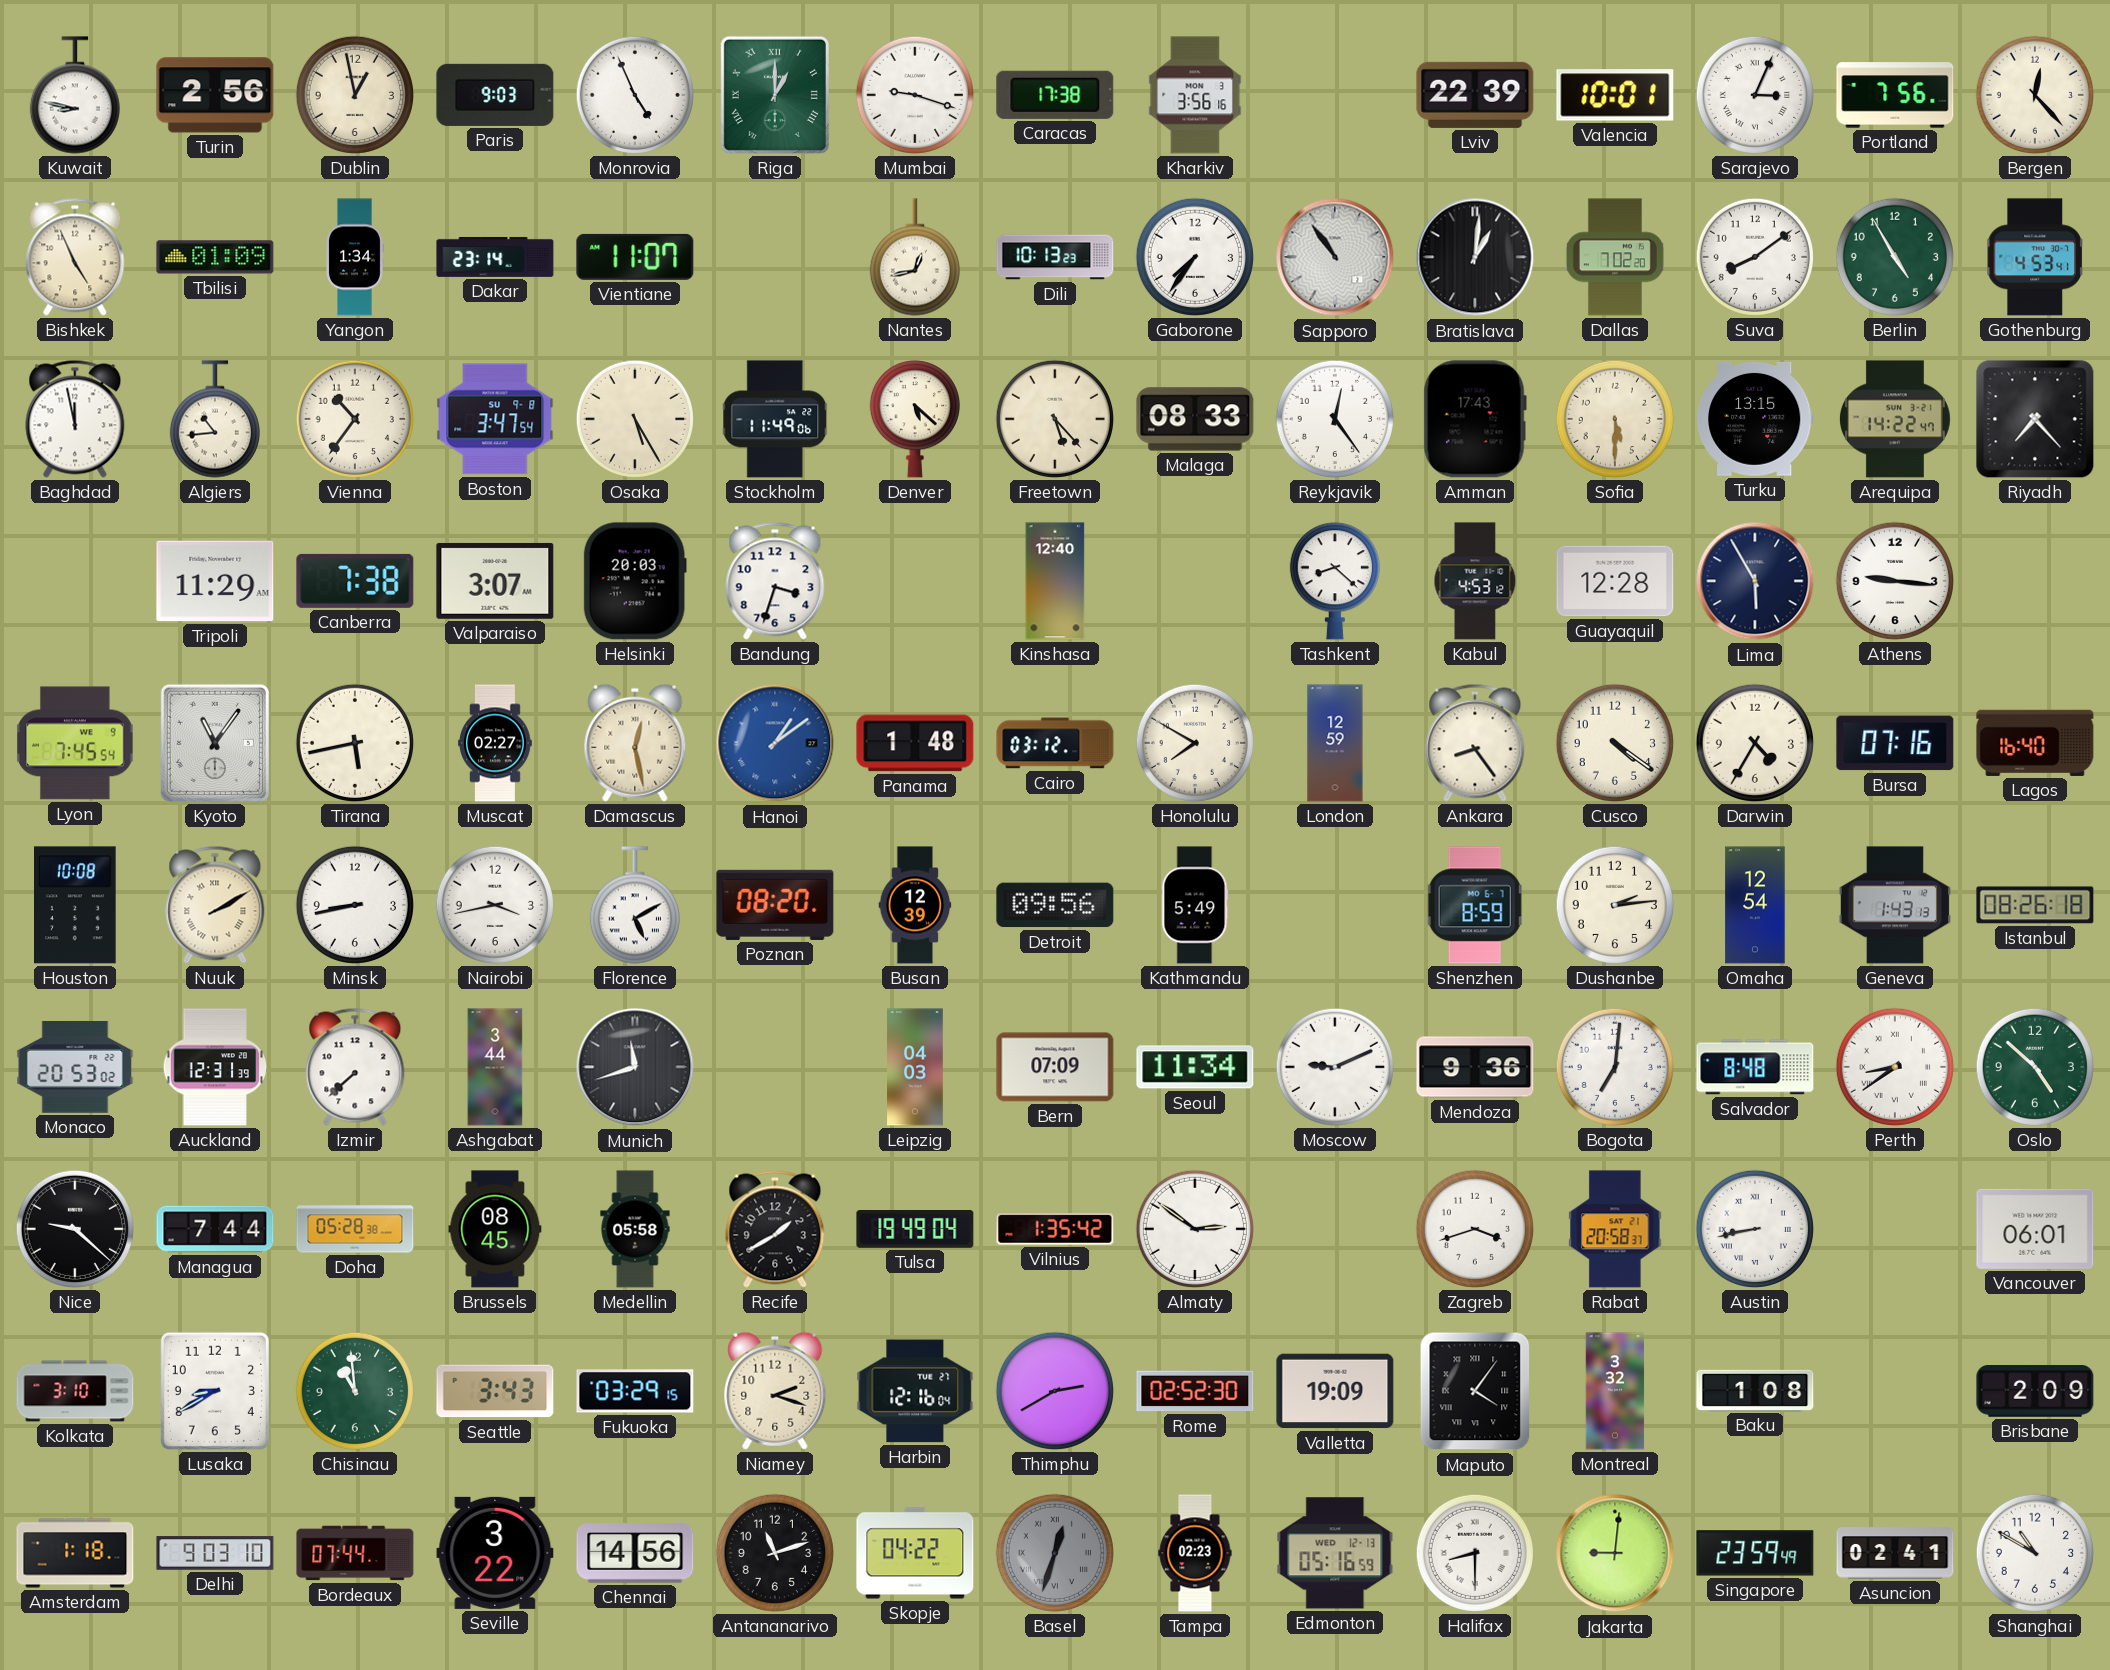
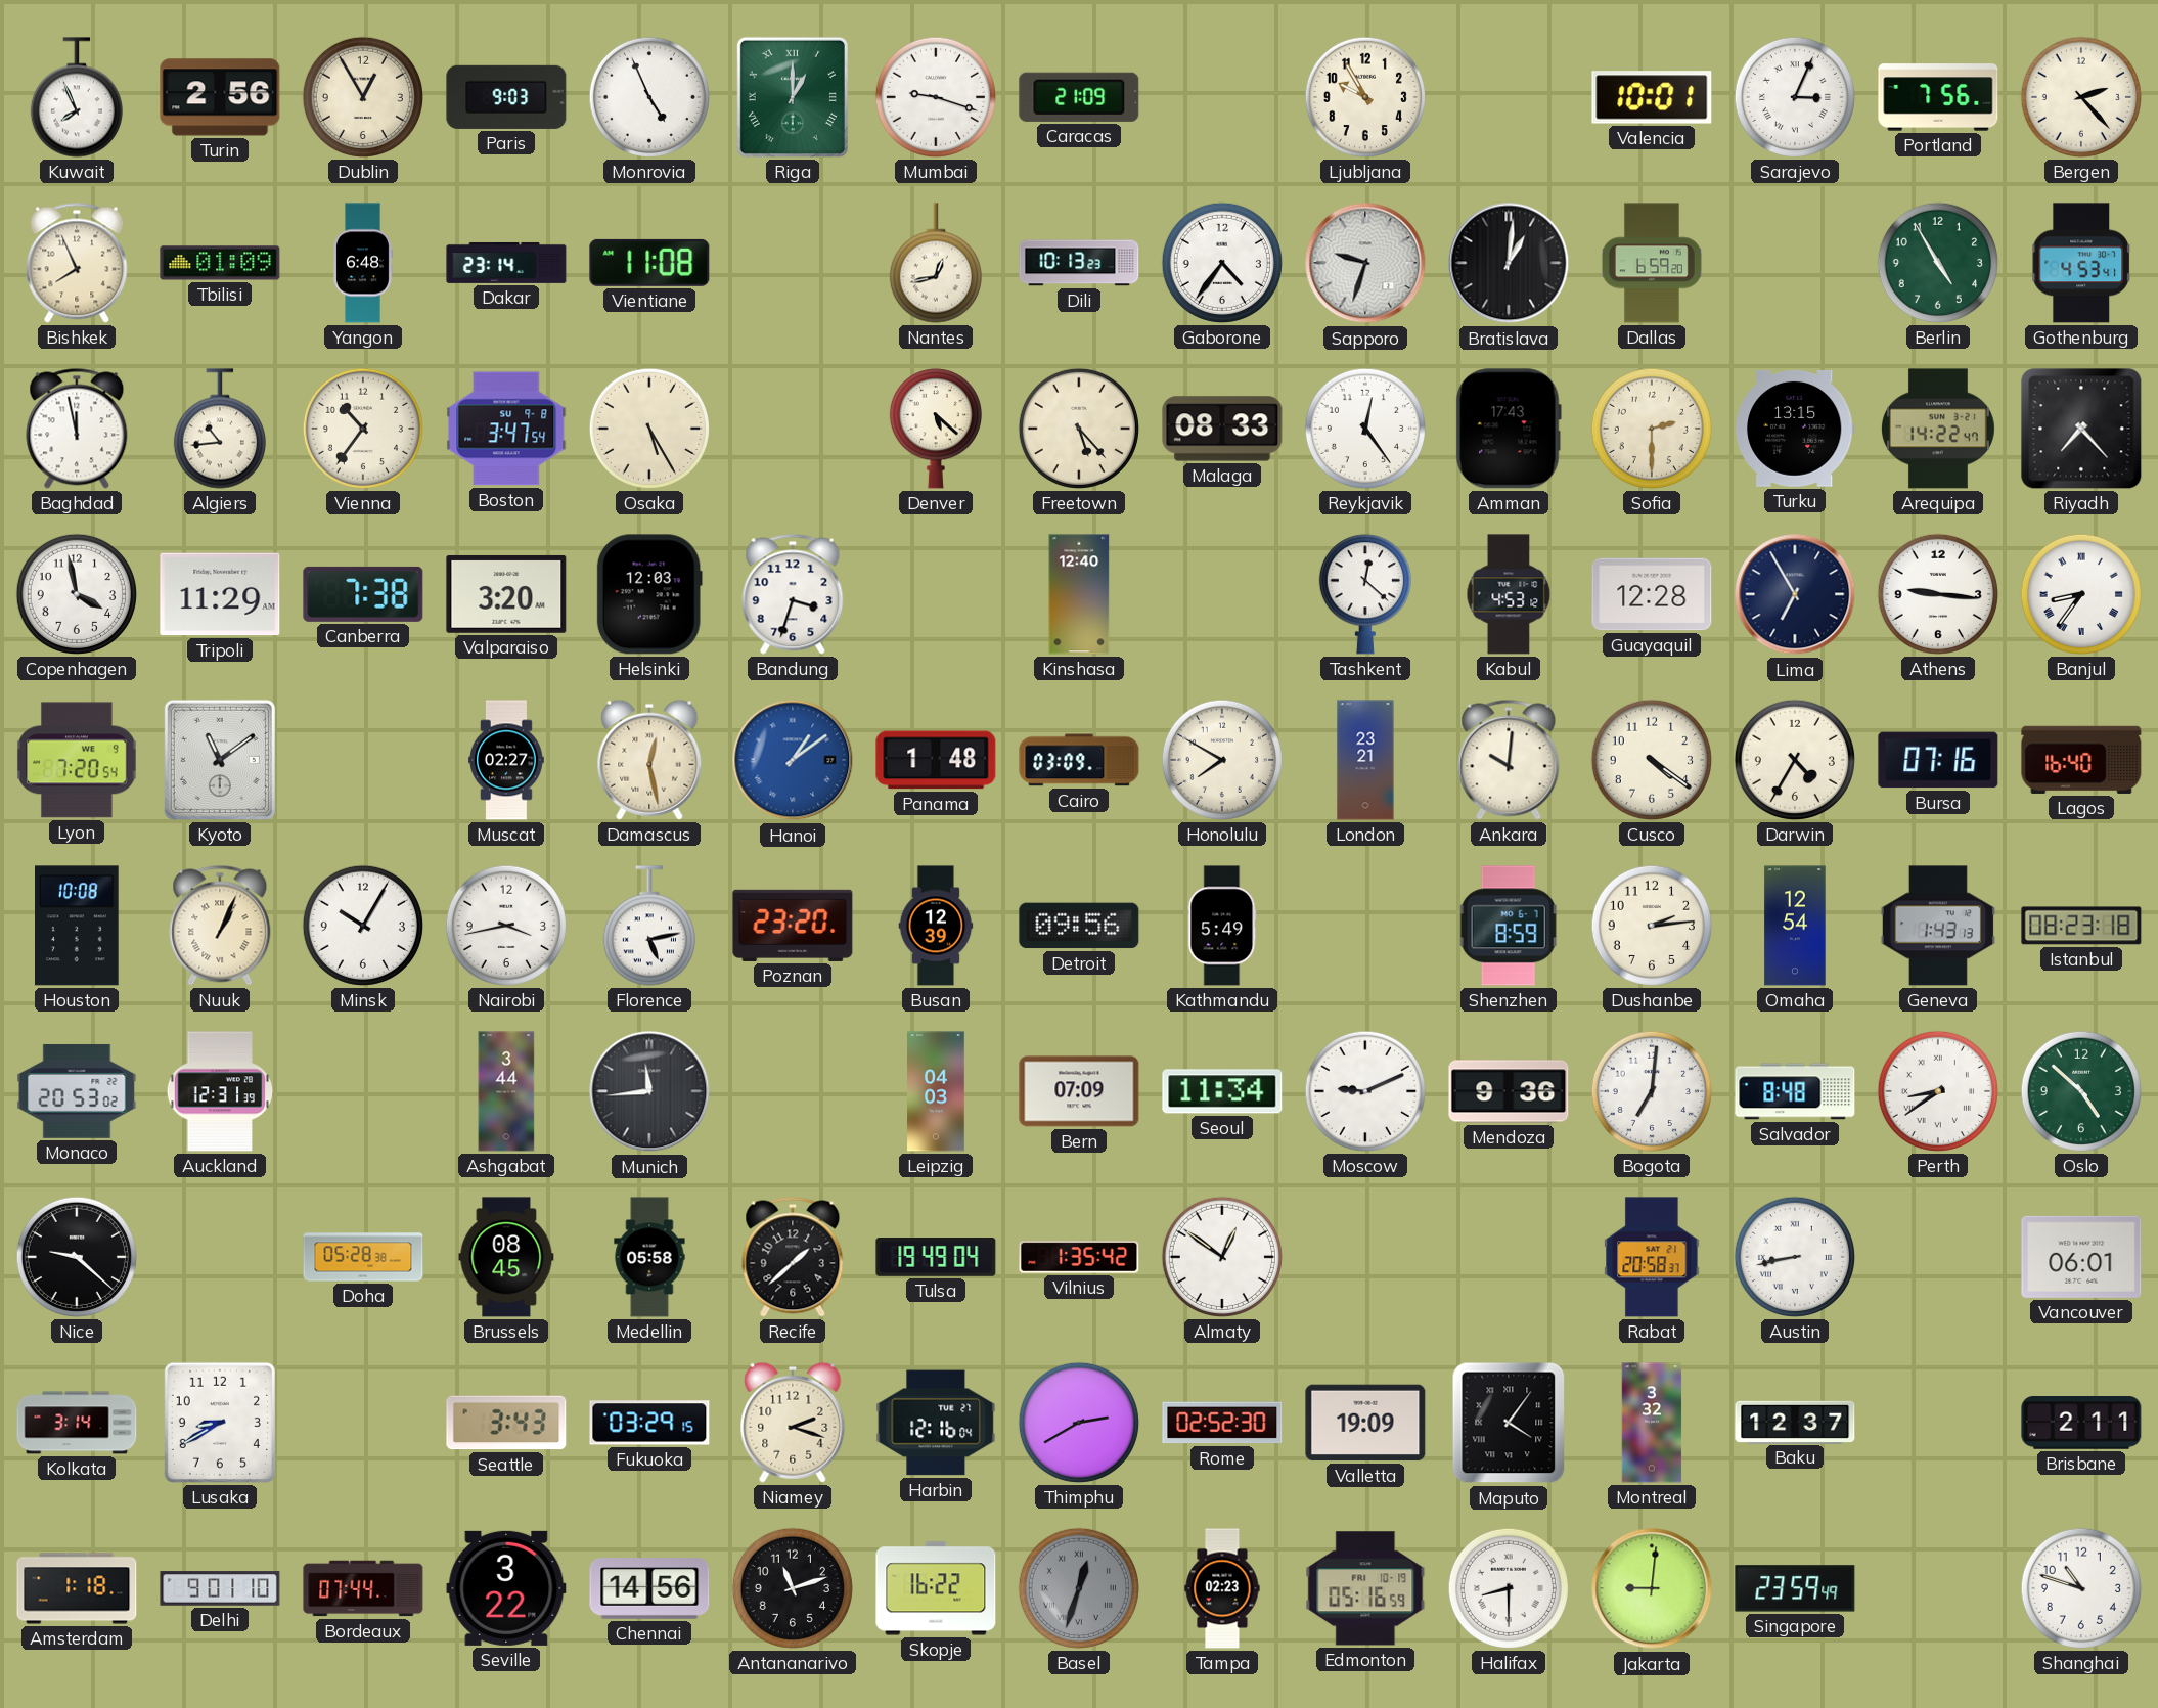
Kuwait: 8:47 -> 7:56 (77, 97)
Dublin: 12:58 -> 12:55 (363, 97)
Caracas: 17:38 -> 21:09 (1079, 97)
Kharkiv: 3:56 -> none (1195, 95)
Ljubljana: none -> 9:55 (1365, 97)
Lviv: 22:39 -> none (1475, 95)
Bergen: 12:23 -> 2:23 (2081, 97)
Bishkek: 4:56 -> 7:56 (77, 263)
Yangon: 1:34 -> 6:48 (363, 263)
Vientiane: 11:07 -> 11:08 (649, 263)
Gaborone: 7:36 -> 4:36 (1222, 263)
Sapporo: 10:54 -> 9:33 (1365, 263)
Dallas: 7:02 -> 6:59 (1652, 263)
Suva: 8:09 -> none (1755, 257)
Stockholm: 11:49 -> none (775, 419)
Sofia: 5:30 -> 2:30 (1652, 429)
Copenhagen: none -> 3:58 (77, 594)
Valparaiso: 3:07 -> 3:20 (506, 594)
Helsinki: 20:03 -> 12:03 (649, 594)
Tashkent: 8:22 -> 12:22 (1365, 594)
Lima: 5:55 -> 6:55 (1795, 594)
Banjul: none -> 8:36 (2081, 594)
Lyon: 7:45 -> 7:20 (78, 760)
Kyoto: 11:06 -> 11:09 (220, 760)
Tirana: 5:43 -> none (355, 743)
Cairo: 03:12 -> 03:09 (1079, 760)
London: 12:59 -> 23:21 (1365, 760)
Ankara: 8:24 -> 10:01 (1509, 760)
Nuuk: 2:10 -> 1:04 (220, 926)
Minsk: 8:43 -> 10:05 (363, 926)
Florence: 5:10 -> 5:13 (649, 926)
Poznan: 08:20 -> 23:20 (793, 926)
Istanbul: 08:26 -> 08:23 (2081, 926)
Izmir: 7:38 -> none (355, 1067)
Munich: 11:42 -> 11:44 (649, 1091)
Managua: 7:44 -> none (215, 1229)
Recife: 1:40 -> 1:38 (793, 1257)
Almaty: 2:51 -> 12:51 (1222, 1257)
Zagreb: 3:42 -> none (1475, 1229)
Kolkata: 3:10 -> 3:14 (77, 1423)
Chisinau: 10:59 -> none (355, 1391)
Baku: 1:08 -> 12:37 (1795, 1422)
Brisbane: 2:09 -> 2:11 (2081, 1423)
Delhi: 9:03 -> 9:01 (220, 1588)
Skopje: 04:22 -> 16:22 (936, 1588)
Edmonton date: WED 12-13 -> FRI 10-19 (1365, 1588)
Asuncion: 02:41 -> none (1895, 1553)
Shanghai: 10:50 -> 10:48 (2081, 1588)
